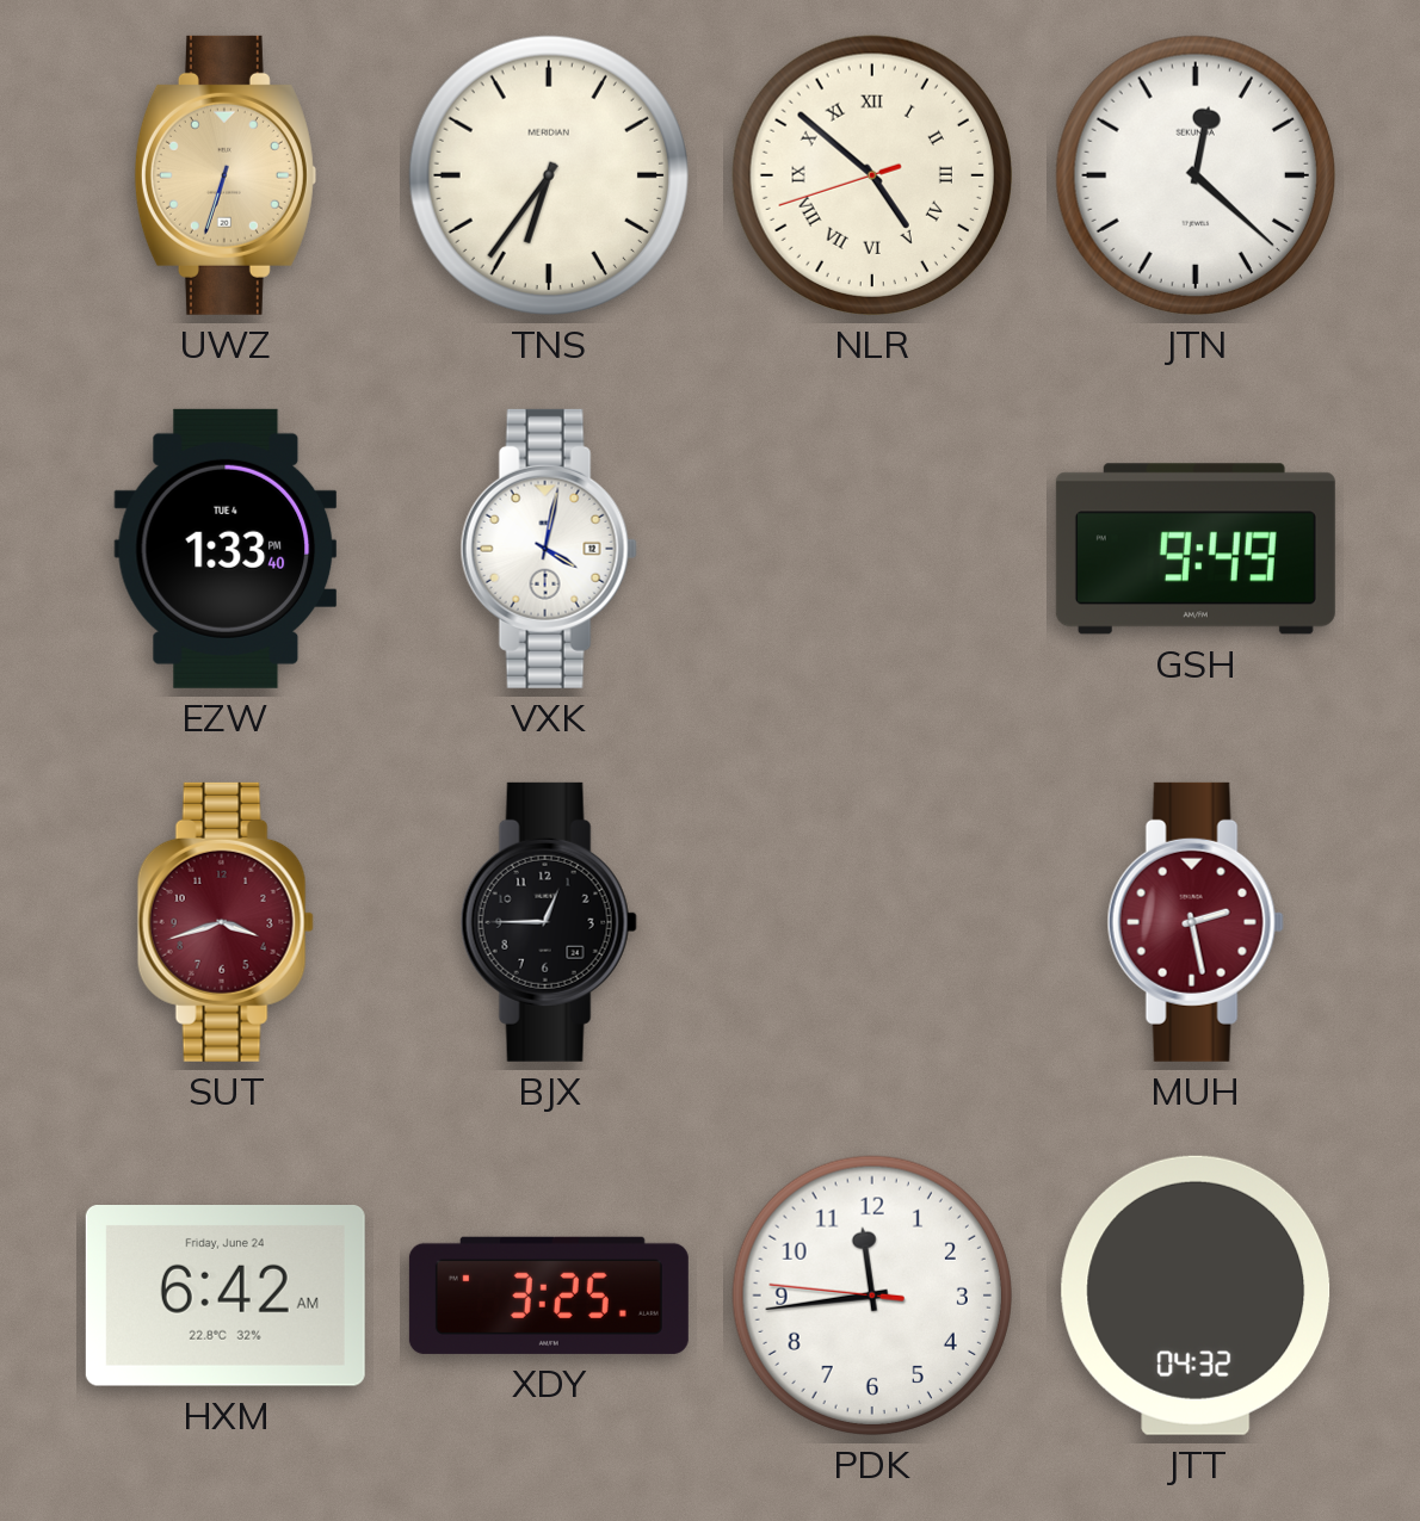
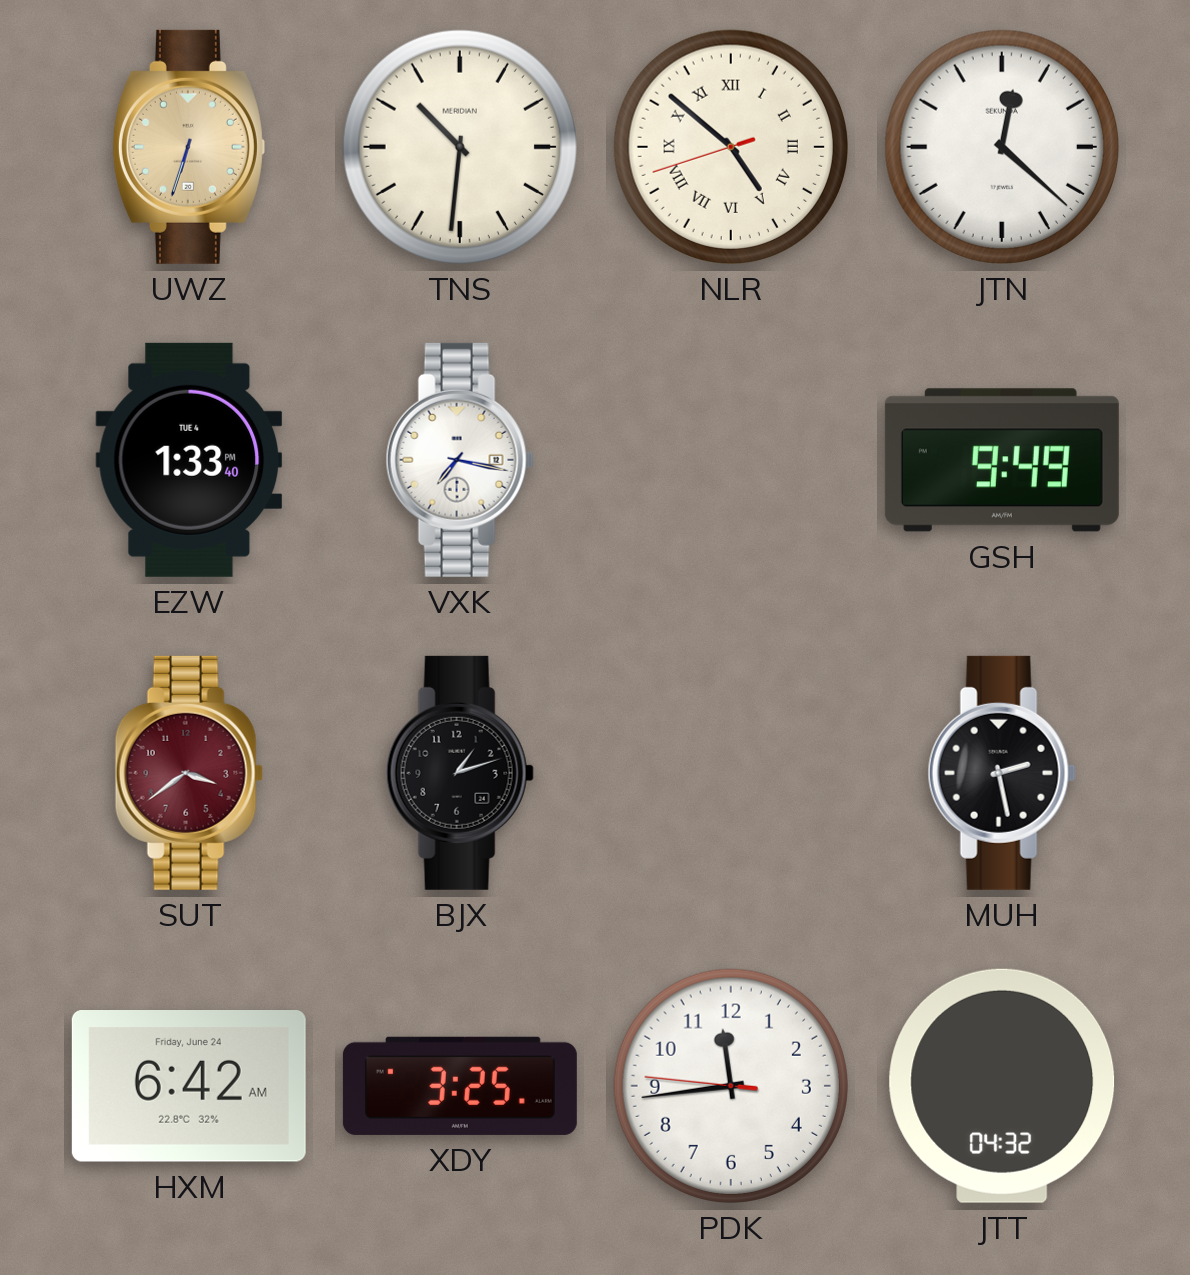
TNS: 6:36 -> 10:31 (460, 147)
VXK: 4:02 -> 7:17 (460, 460)
SUT: 3:42 -> 3:39 (189, 773)
BJX: 12:45 -> 1:12 (460, 773)
MUH dial: burgundy -> black (1002, 773)
